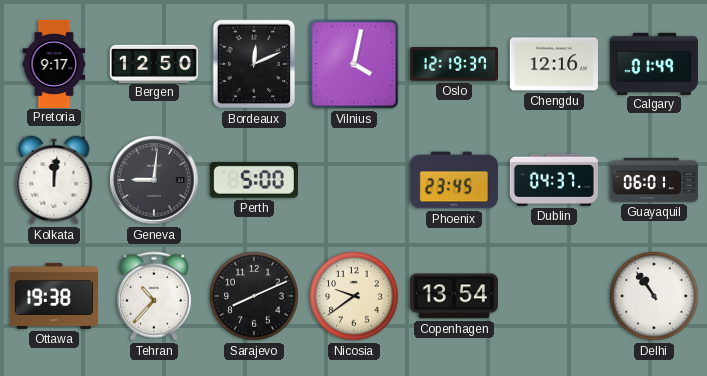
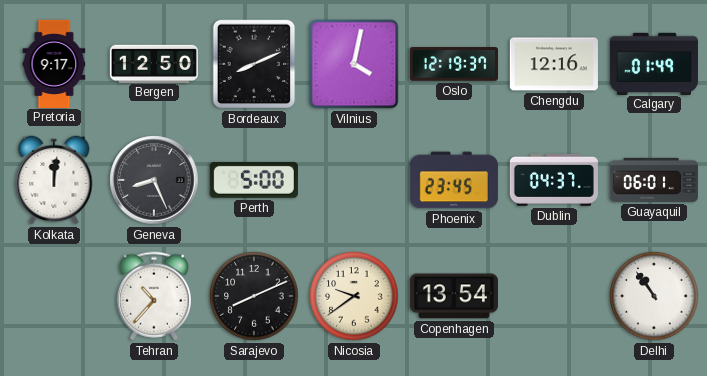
Bordeaux: 12:11 -> 8:11 (254, 64)
Geneva: 9:01 -> 8:26 (154, 180)
Ottawa: 19:38 -> none (54, 296)
